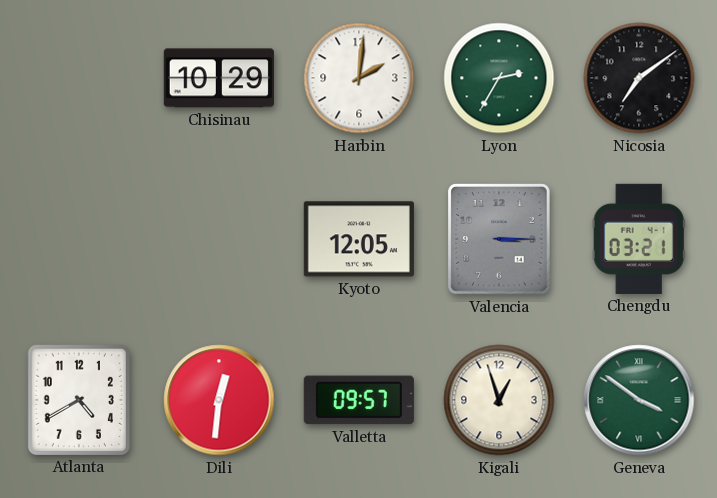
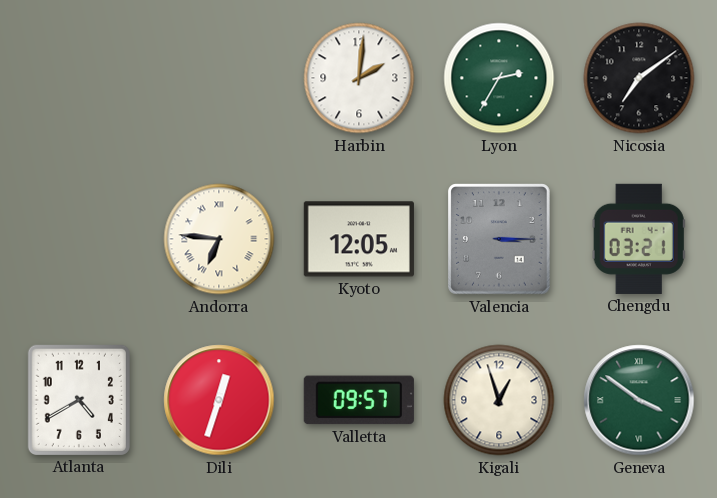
Chisinau: 10:29 -> none (219, 78)
Andorra: none -> 6:46 (219, 239)
Dili: 12:31 -> 12:33 (219, 400)
